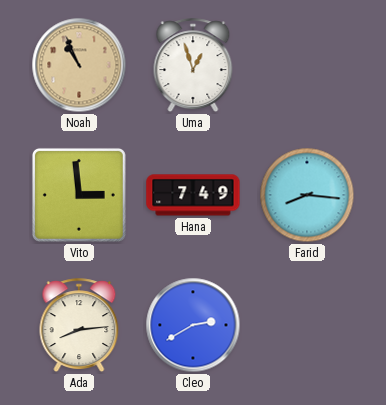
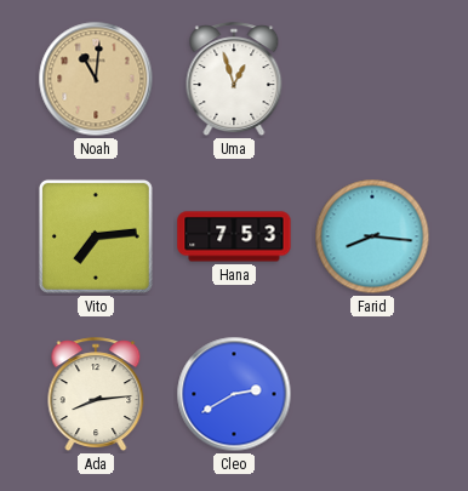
Noah: 10:56 -> 11:01 (96, 79)
Vito: 2:59 -> 7:14 (96, 236)
Hana: 7:49 -> 7:53 (234, 236)
